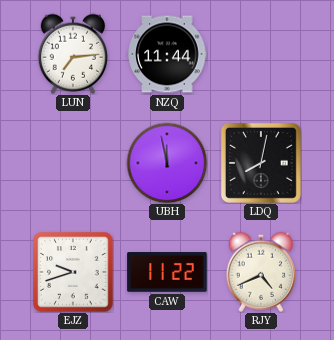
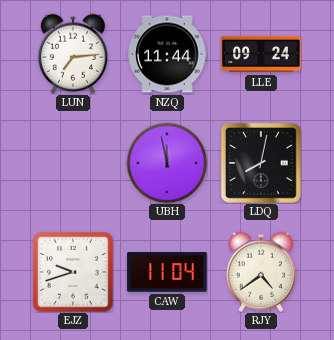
LLE: none -> 09:24 (261, 54)
CAW: 11:22 -> 11:04 (167, 272)
RJY: 4:41 -> 4:39 (260, 272)
